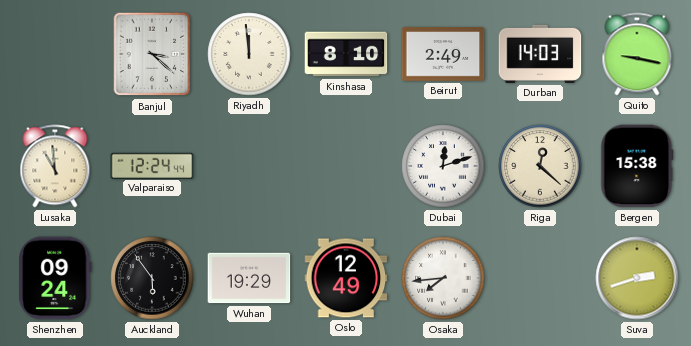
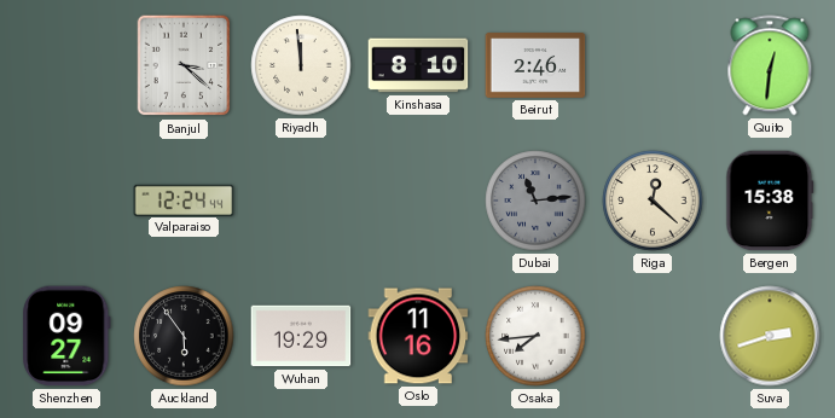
Beirut: 2:49 -> 2:46 (535, 65)
Durban: 14:03 -> none (540, 54)
Quito: 9:17 -> 12:31 (770, 65)
Lusaka: 10:59 -> none (55, 166)
Dubai: 12:12 -> 11:14 (535, 201)
Dubai dial: white -> grey (535, 201)
Shenzhen: 09:24 -> 09:27 (66, 336)
Oslo: 12:49 -> 11:16 (418, 336)
